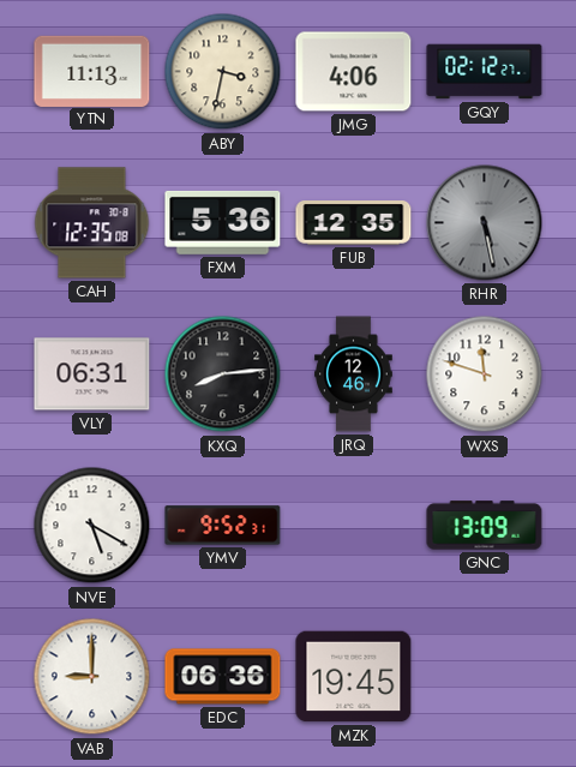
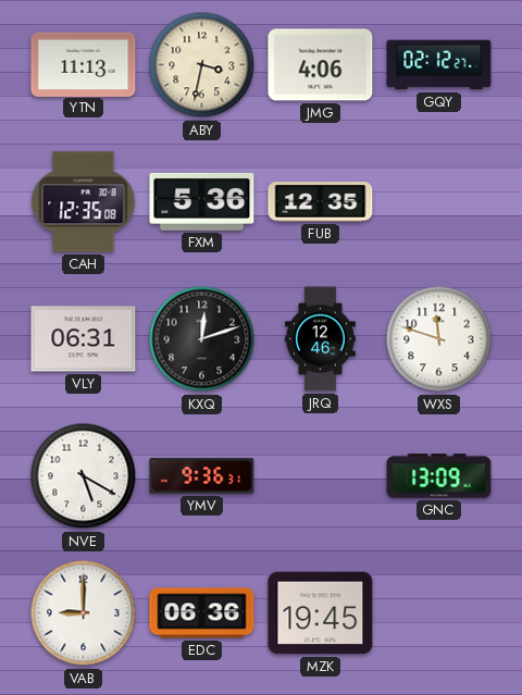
RHR: 5:28 -> none (485, 223)
KXQ: 8:14 -> 12:12 (202, 339)
YMV: 9:52 -> 9:36 (202, 476)
